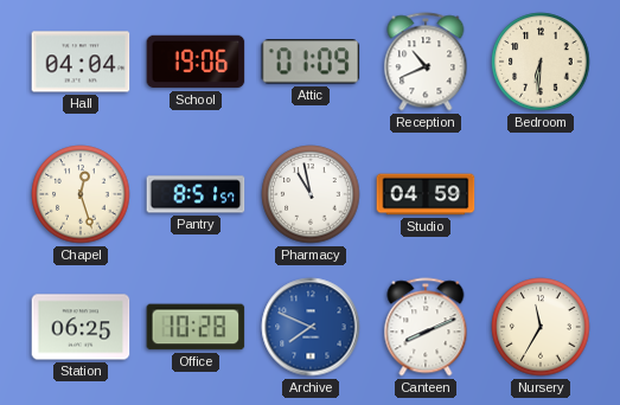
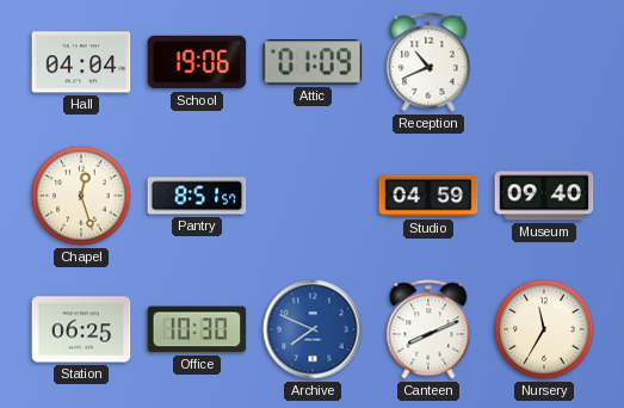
Bedroom: 6:31 -> none (541, 62)
Pharmacy: 10:58 -> none (311, 194)
Museum: none -> 09:40 (544, 196)
Office: 10:28 -> 10:30 (197, 329)
